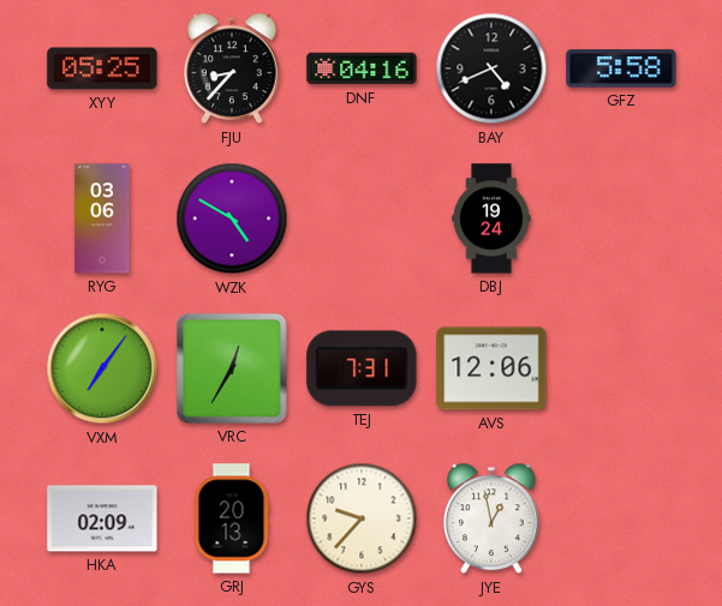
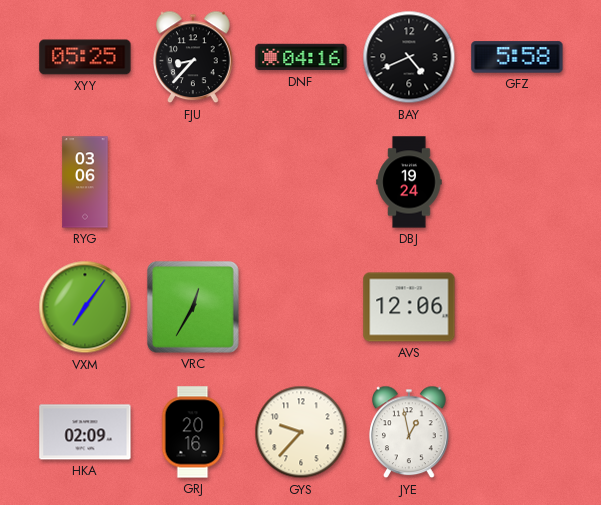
WZK: 4:50 -> none (232, 218)
TEJ: 7:31 -> none (362, 368)
GRJ: 20:13 -> 20:16 (193, 432)
